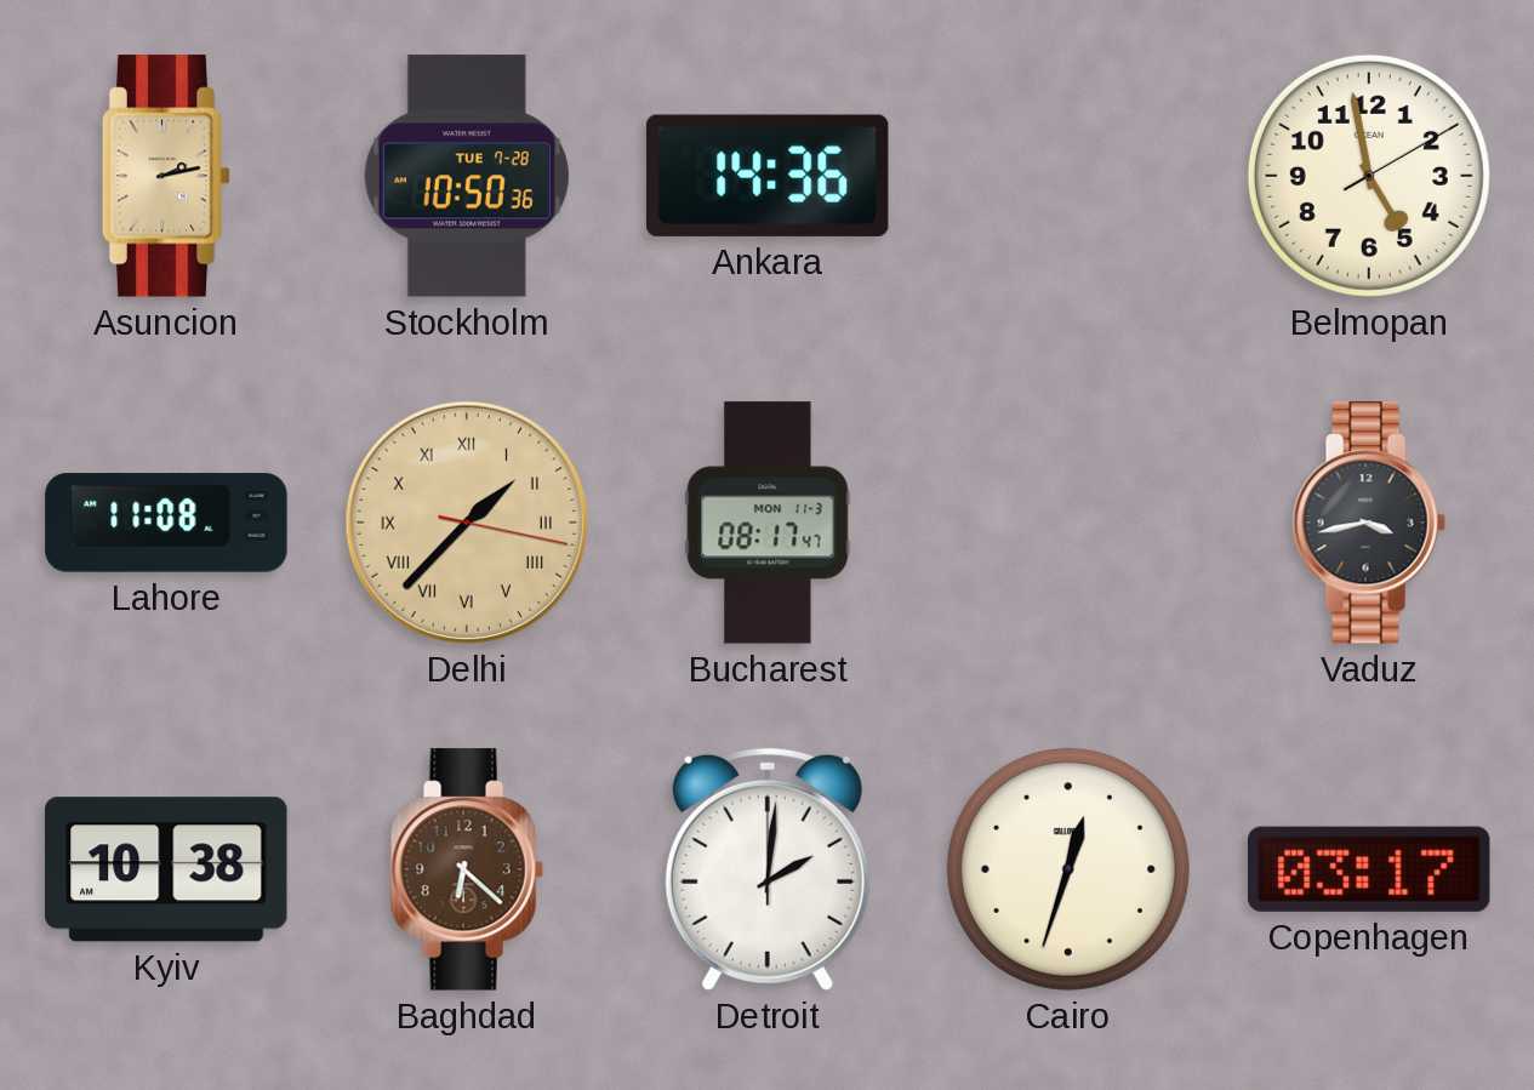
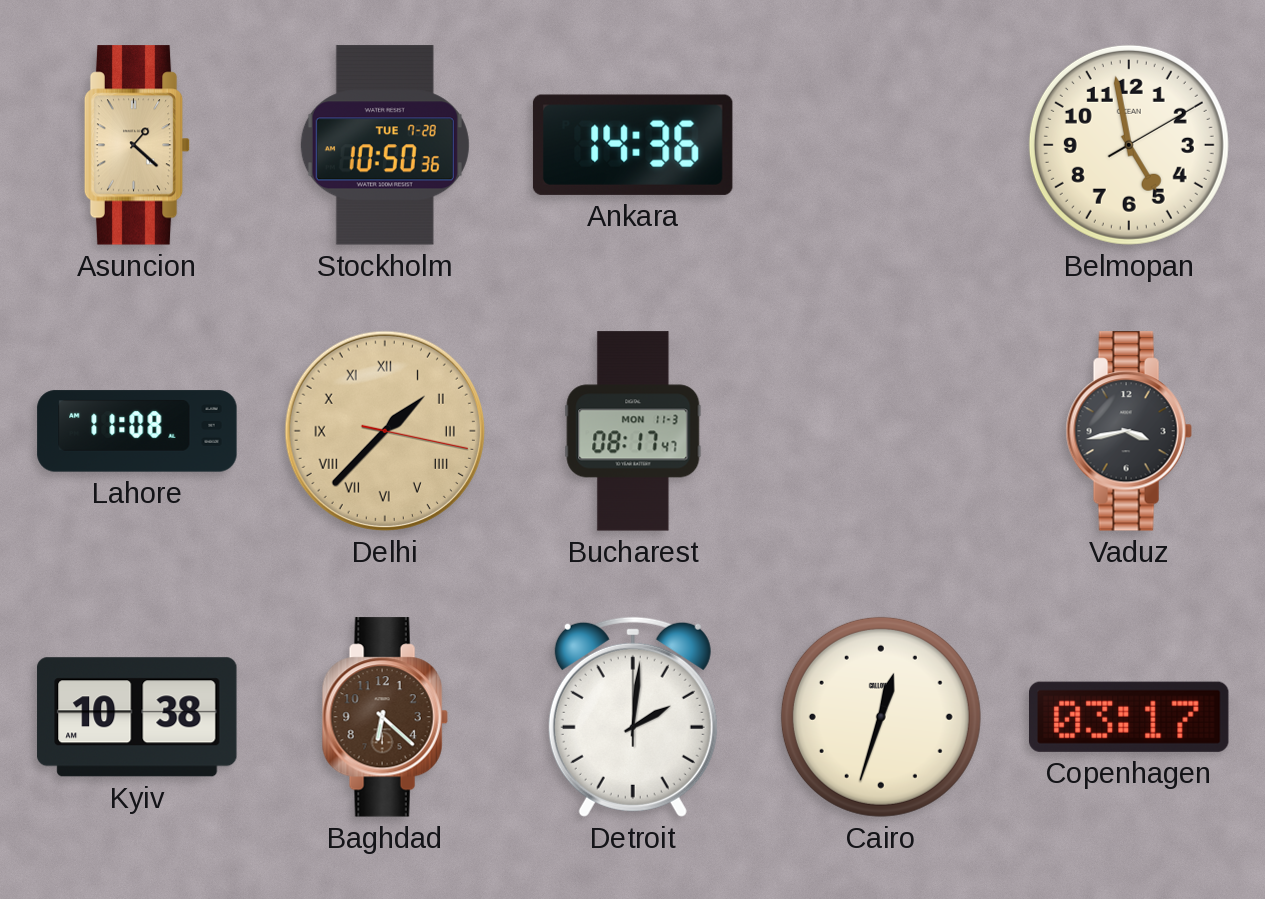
Asuncion: 2:13 -> 1:22 (137, 145)
